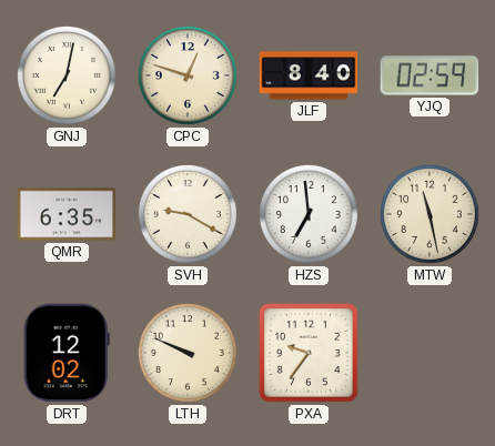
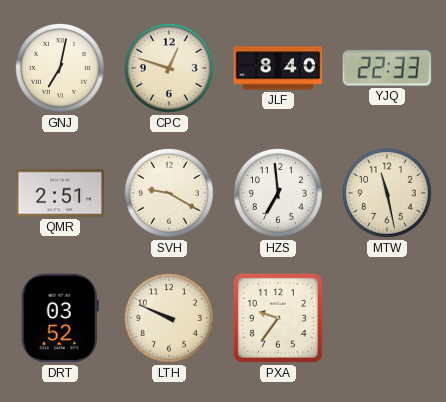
YJQ: 02:59 -> 22:33 (387, 68)
QMR: 6:35 -> 2:51 (60, 193)
DRT: 12:02 -> 03:52 (60, 318)
